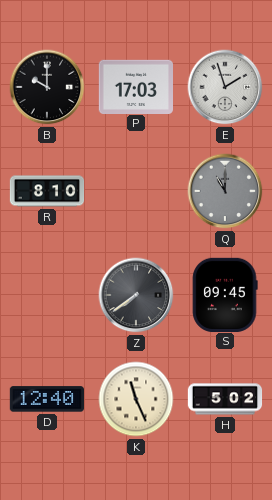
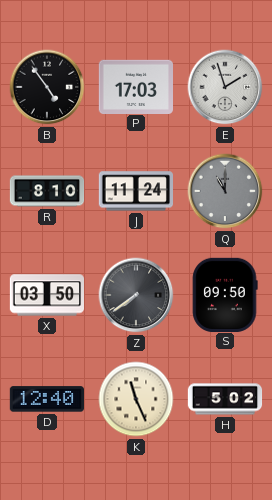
B: 10:00 -> 4:54 (47, 87)
J: none -> 11:24 (135, 191)
X: none -> 03:50 (47, 295)
S: 09:45 -> 09:50 (225, 294)
